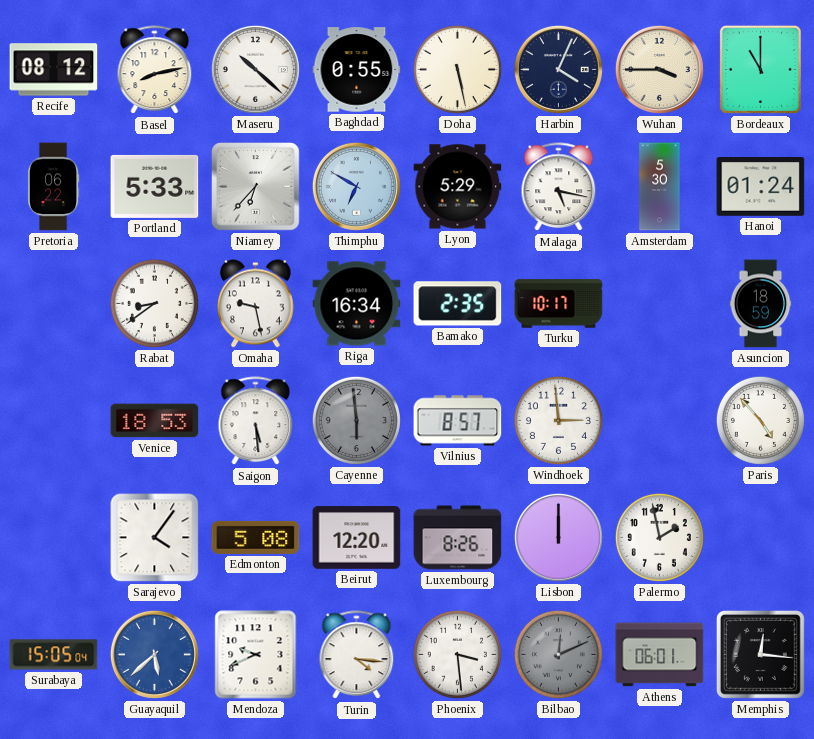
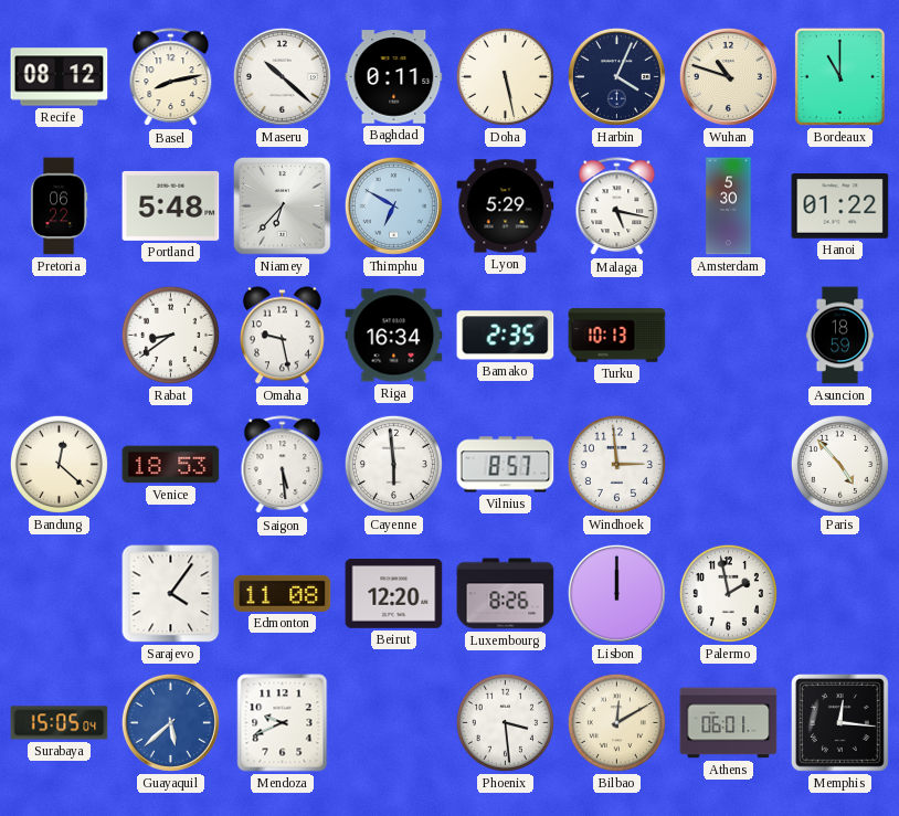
Baghdad: 0:55 -> 0:11 (394, 77)
Wuhan: 3:45 -> 10:48 (728, 76)
Portland: 5:33 -> 5:48 (171, 205)
Hanoi: 01:24 -> 01:22 (840, 206)
Turku: 10:17 -> 10:13 (617, 336)
Bandung: none -> 12:22 (59, 464)
Cayenne dial: grey -> white (393, 464)
Edmonton: 5:08 -> 11:08 (283, 593)
Turin: 4:16 -> none (357, 655)
Bilbao: 12:11 -> 12:10 (616, 722)
Bilbao dial: grey -> cream (616, 722)
